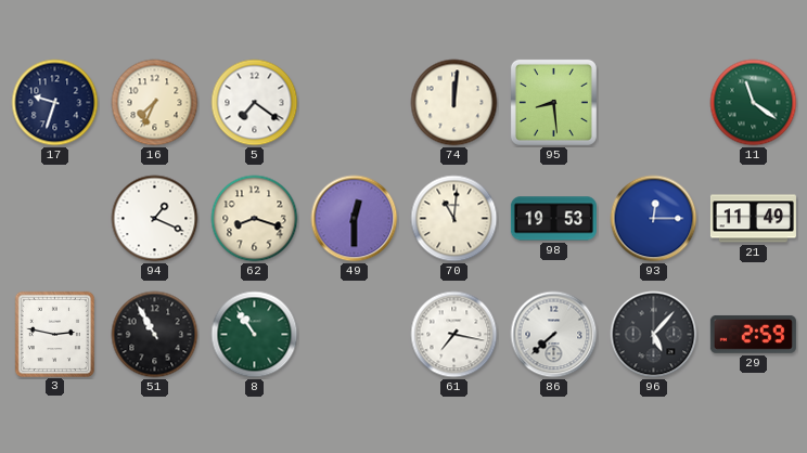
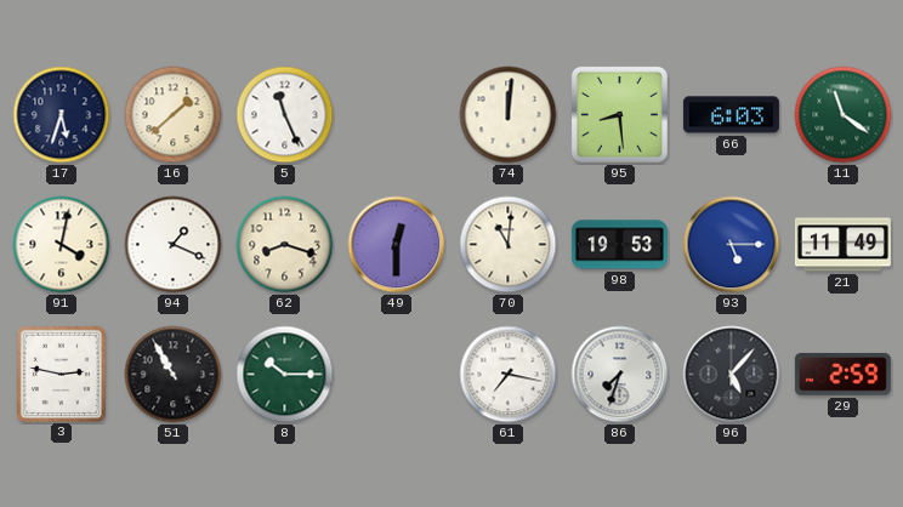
17: 9:33 -> 5:33 (62, 115)
16: 7:34 -> 1:38 (174, 115)
5: 7:21 -> 11:26 (285, 115)
66: none -> 6:03 (731, 115)
91: none -> 4:02 (62, 245)
93: 12:15 -> 5:15 (732, 245)
8: 10:54 -> 10:15 (285, 375)
86: 7:38 -> 7:33 (620, 375)
